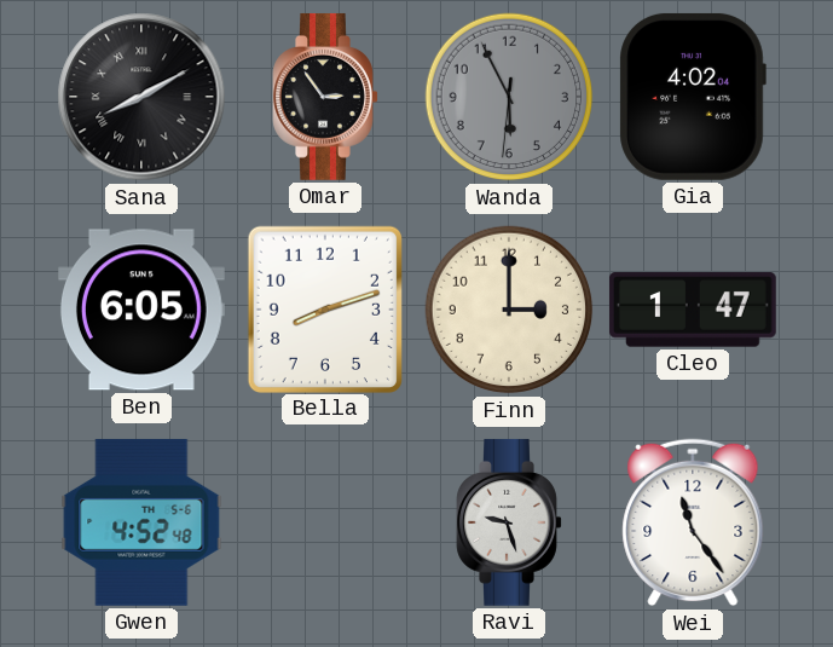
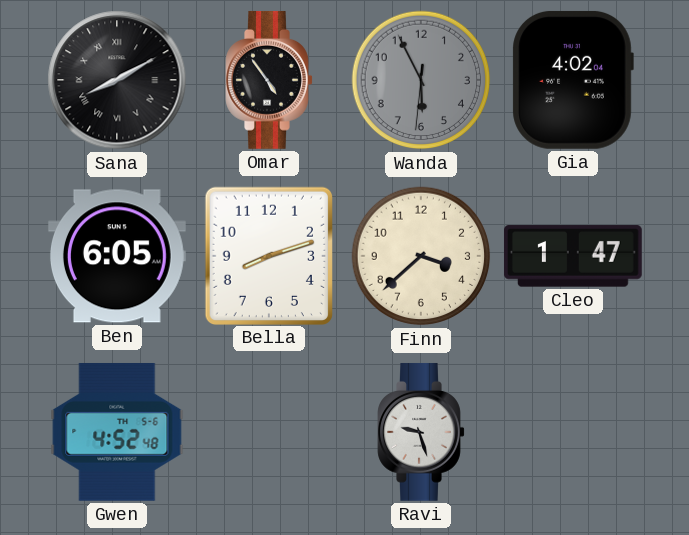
Omar: 2:54 -> 4:54 (269, 80)
Finn: 3:00 -> 3:38 (421, 256)
Wei: 11:24 -> none (693, 522)
